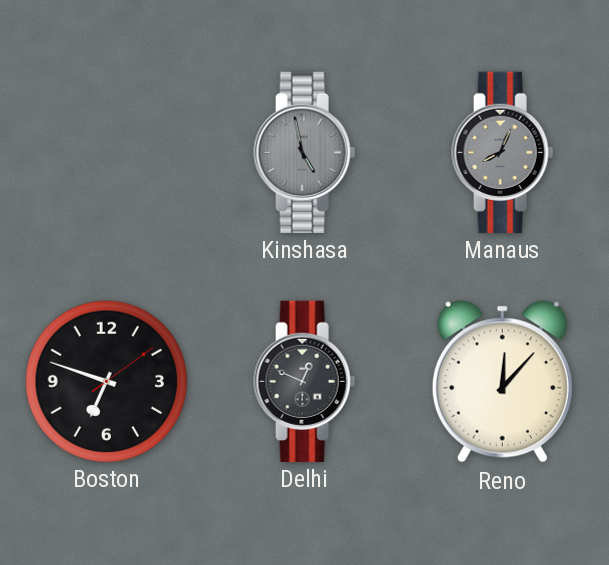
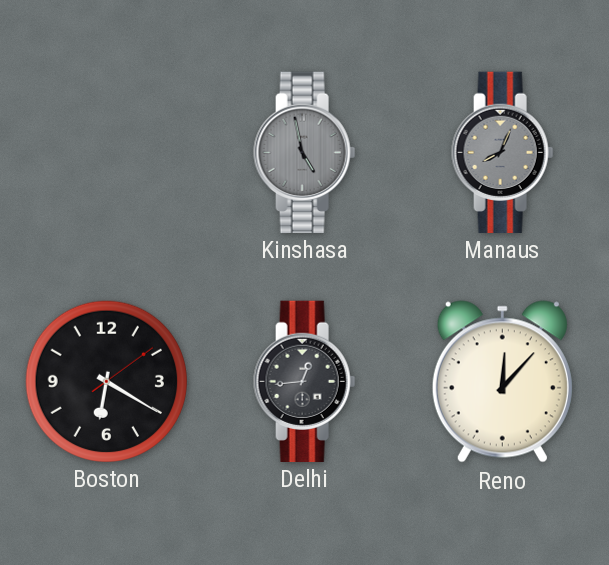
Boston: 6:48 -> 6:20 (106, 381)
Delhi: 12:49 -> 12:44 (305, 381)
